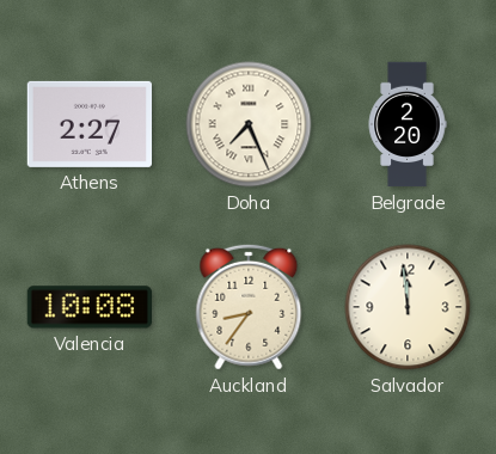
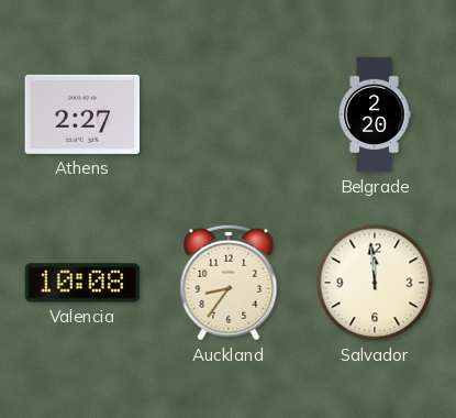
Doha: 7:26 -> none (249, 124)
